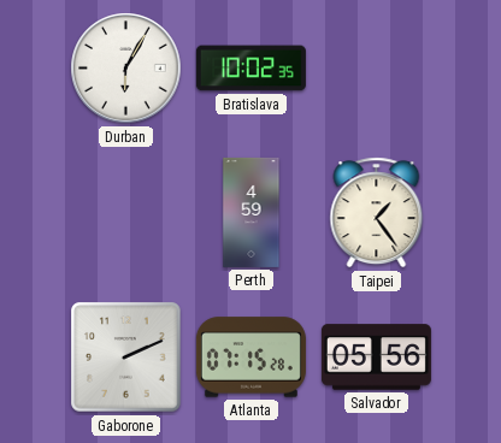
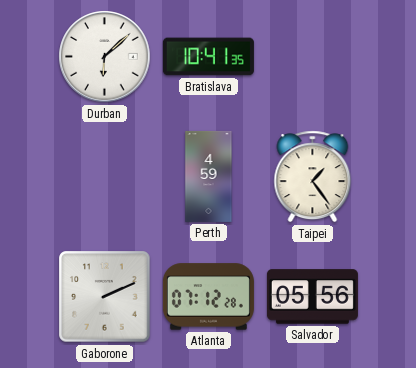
Durban: 6:05 -> 6:08 (105, 57)
Bratislava: 10:02 -> 10:41 (208, 57)
Atlanta: 07:15 -> 07:12 (208, 297)
